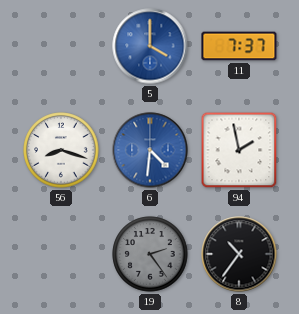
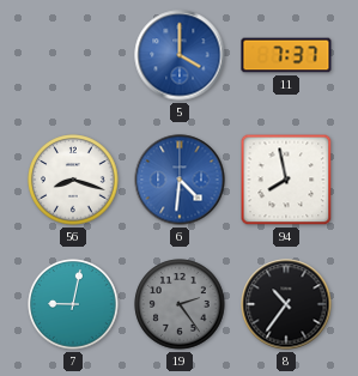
94: 1:58 -> 7:58 (286, 180)
7: none -> 9:02 (73, 304)
